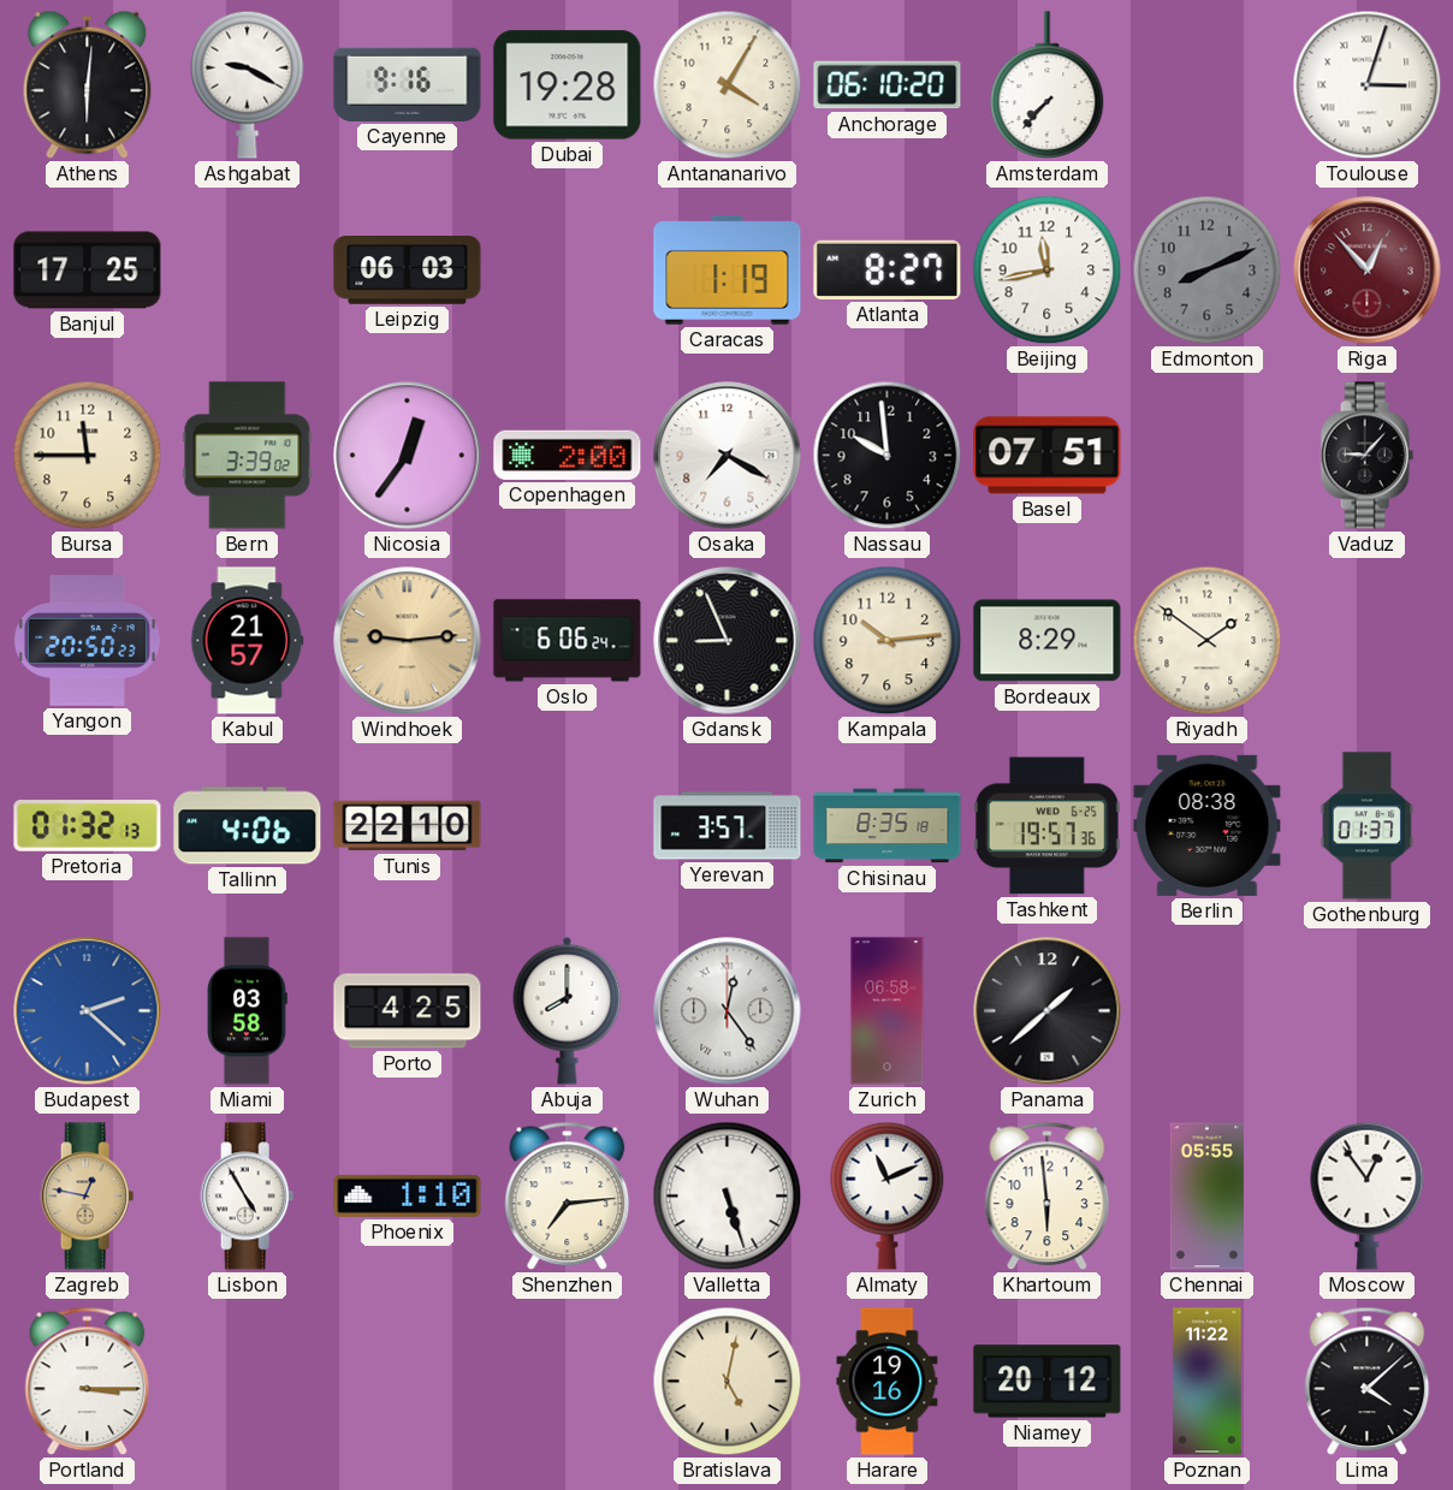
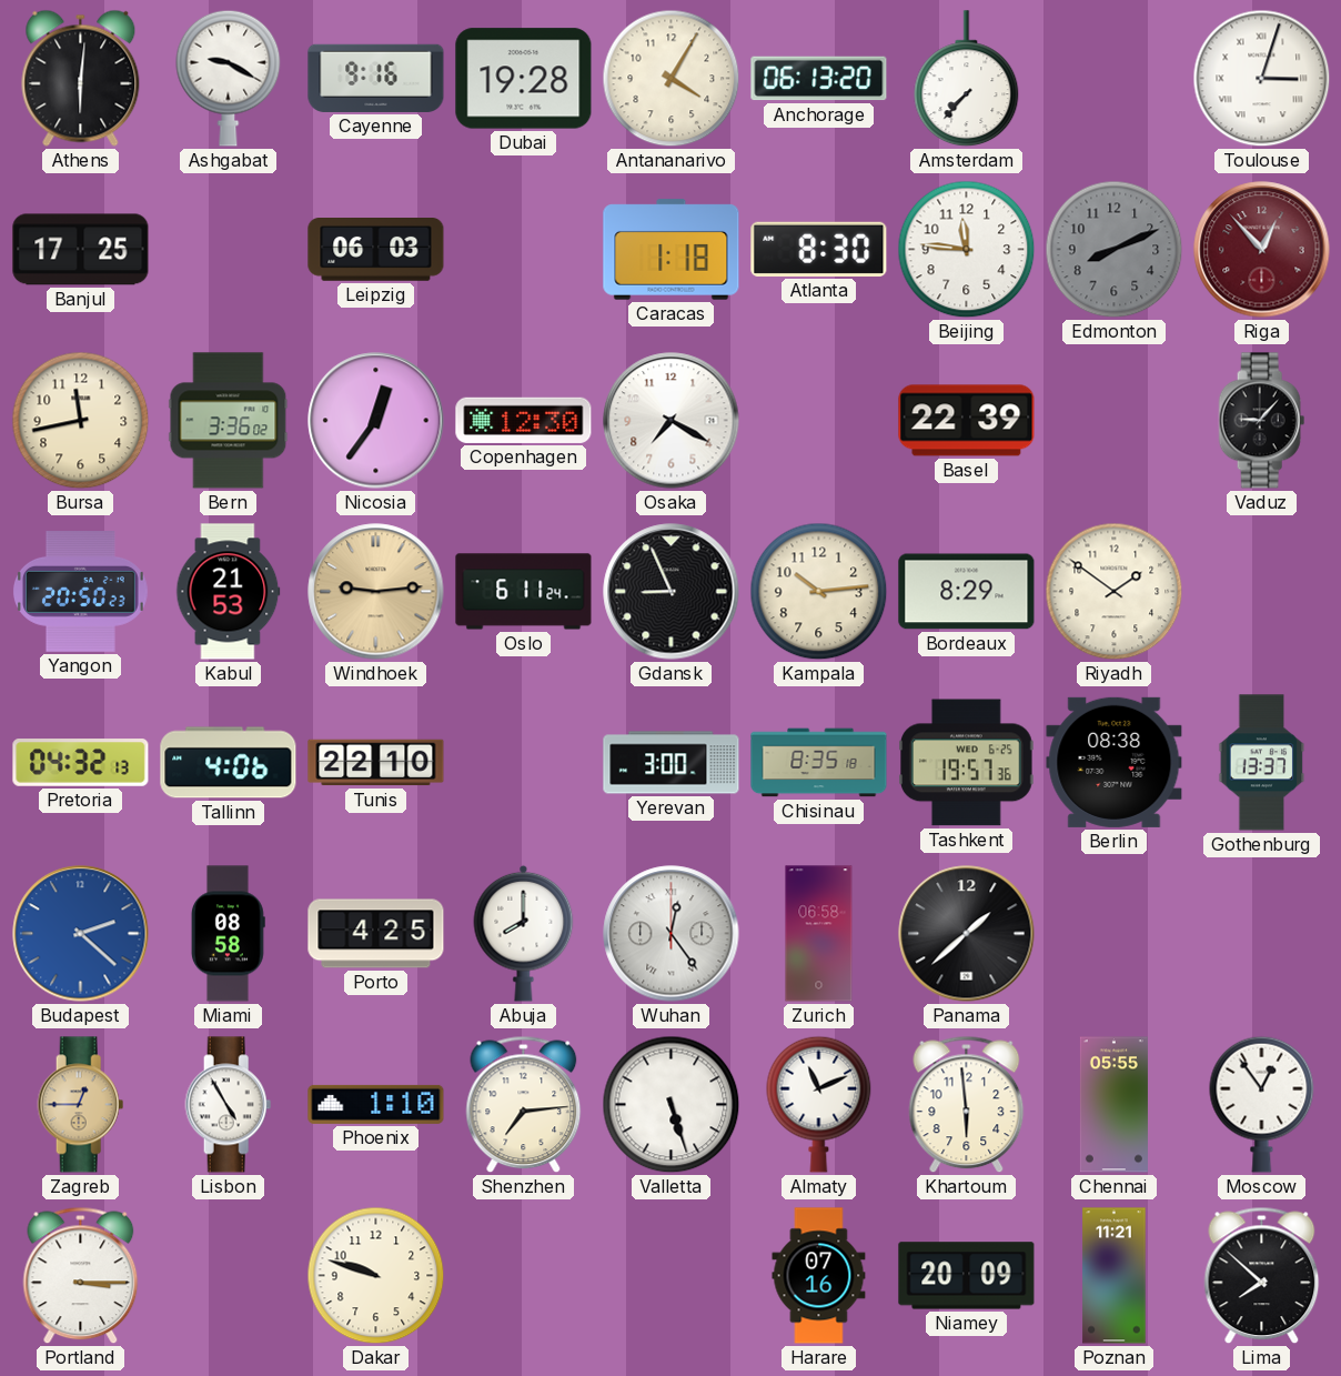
Anchorage: 06:10 -> 06:13 (819, 79)
Caracas: 1:19 -> 1:18 (672, 250)
Atlanta: 8:27 -> 8:30 (819, 249)
Beijing: 11:43 -> 11:46 (967, 250)
Bursa: 11:45 -> 11:43 (81, 421)
Bern: 3:39 -> 3:36 (229, 421)
Copenhagen: 2:00 -> 12:30 (524, 420)
Nassau: 9:59 -> none (888, 456)
Basel: 07:51 -> 22:39 (967, 421)
Kabul: 21:57 -> 21:53 (229, 592)
Oslo: 6:06 -> 6:11 (524, 592)
Pretoria: 01:32 -> 04:32 (81, 763)
Yerevan: 3:57 -> 3:00 (672, 763)
Gothenburg: 01:37 -> 13:37 (1262, 763)
Miami: 03:58 -> 08:58 (228, 934)
Zagreb: 12:47 -> 12:45 (81, 1105)
Dakar: none -> 9:48 (376, 1276)
Bratislava: 5:02 -> none (728, 1382)
Harare: 19:16 -> 07:16 (819, 1276)
Niamey: 20:12 -> 20:09 (967, 1276)
Poznan: 11:22 -> 11:21 (1115, 1276)
Lima: 4:08 -> 7:52 (1262, 1276)
